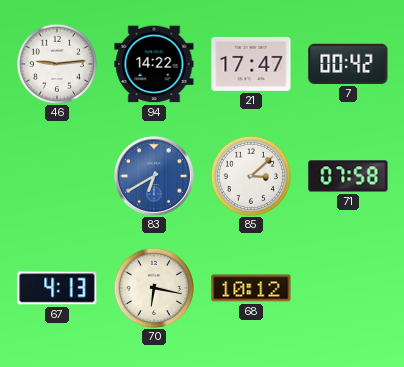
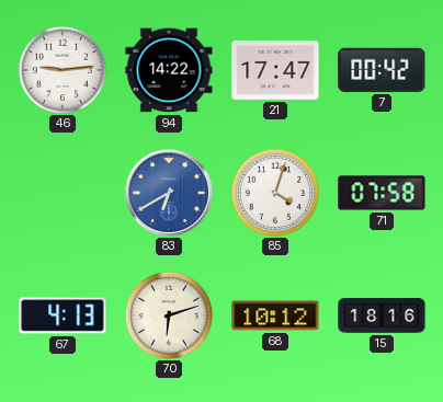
85: 3:08 -> 4:03 (274, 192)
70: 6:17 -> 6:12 (168, 314)
15: none -> 18:16 (382, 315)
